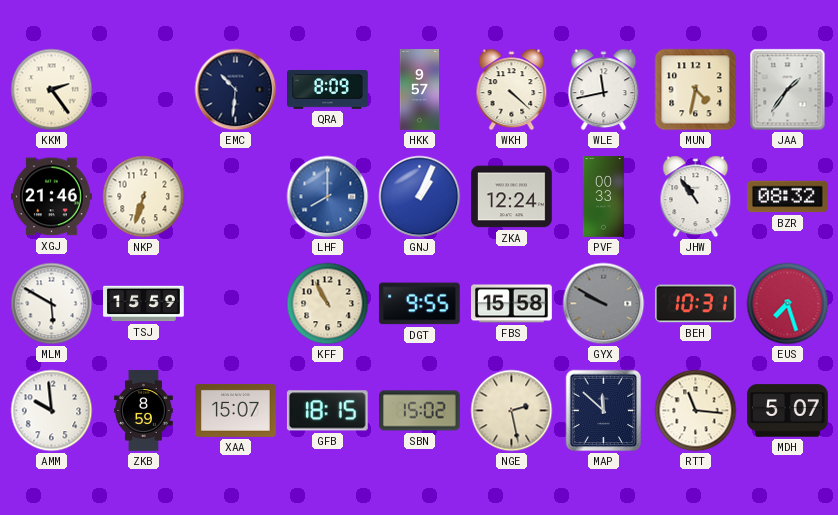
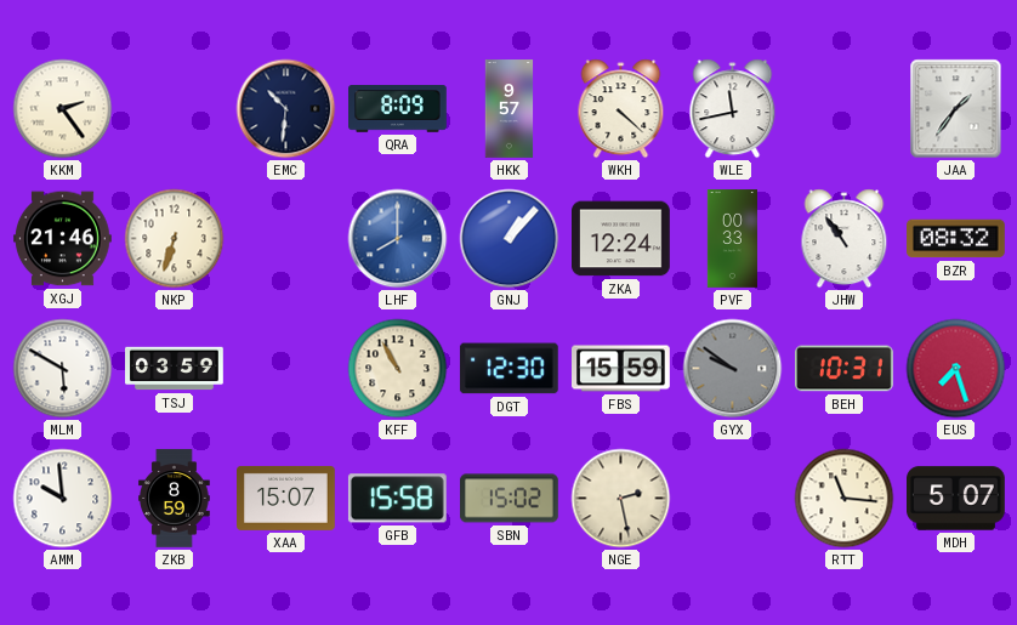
MUN: 4:32 -> none (696, 90)
GNJ: 1:04 -> 1:07 (510, 239)
TSJ: 15:59 -> 03:59 (175, 369)
DGT: 9:55 -> 12:30 (508, 369)
FBS: 15:58 -> 15:59 (621, 369)
GYX: 9:50 -> 9:51 (733, 369)
GFB: 18:15 -> 15:58 (397, 499)
MAP: 11:52 -> none (604, 411)
